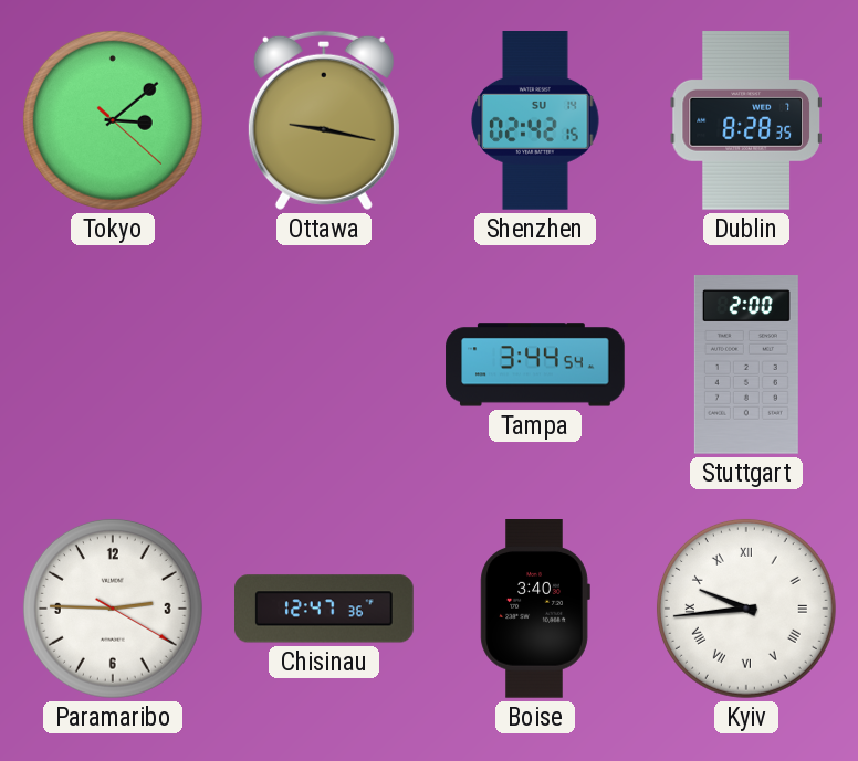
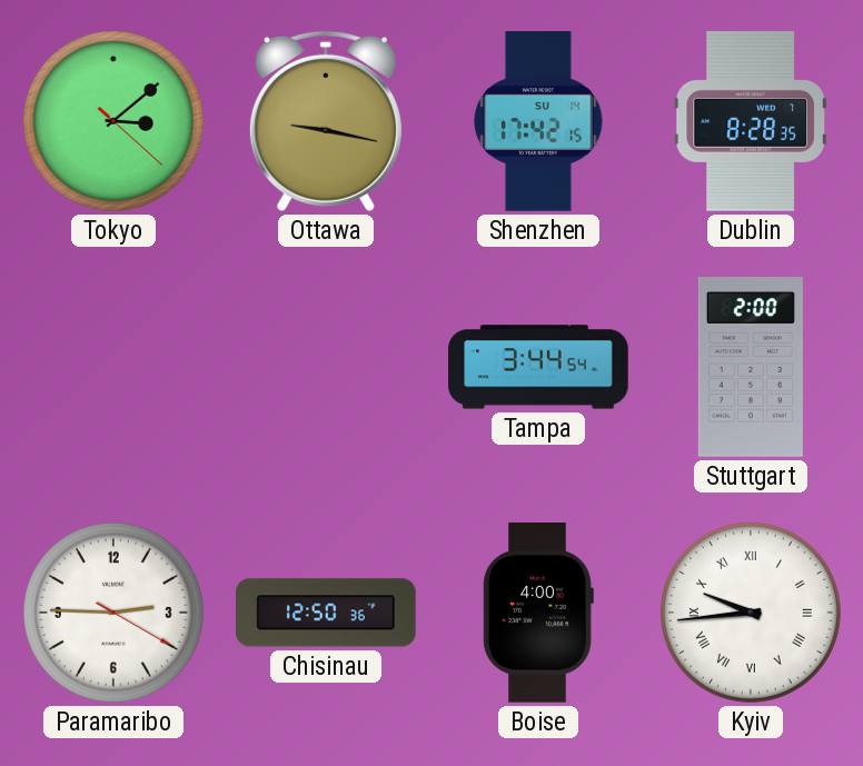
Shenzhen: 02:42 -> 17:42 (538, 122)
Chisinau: 12:47 -> 12:50 (327, 613)
Boise: 3:40 -> 4:00 (538, 614)
